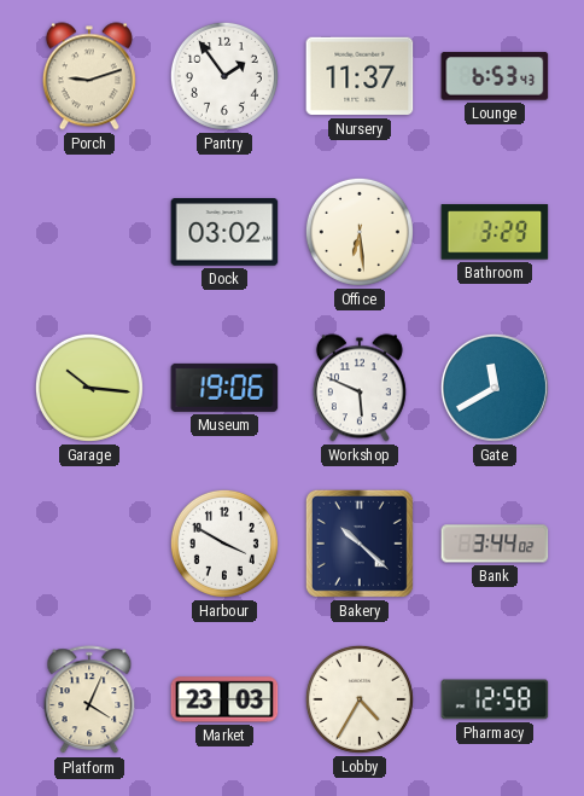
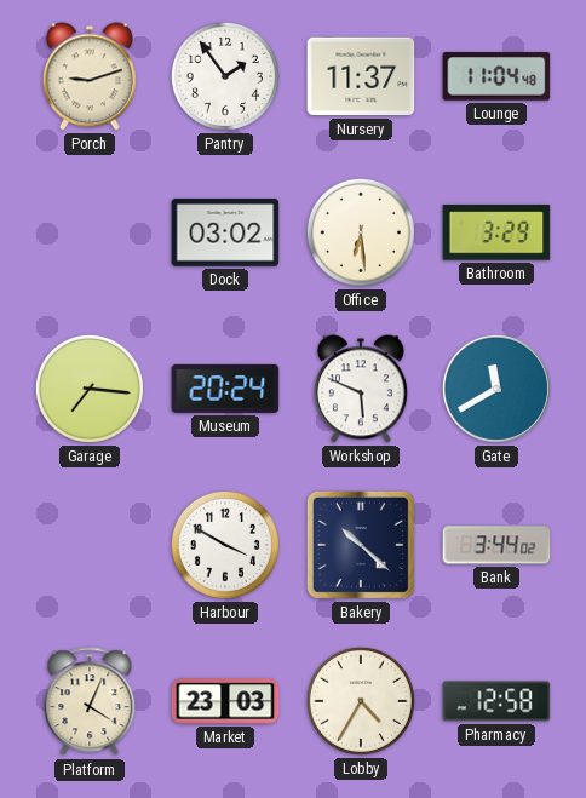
Lounge: 6:53 -> 11:04 (496, 76)
Garage: 10:16 -> 7:16 (90, 389)
Museum: 19:06 -> 20:24 (225, 389)
